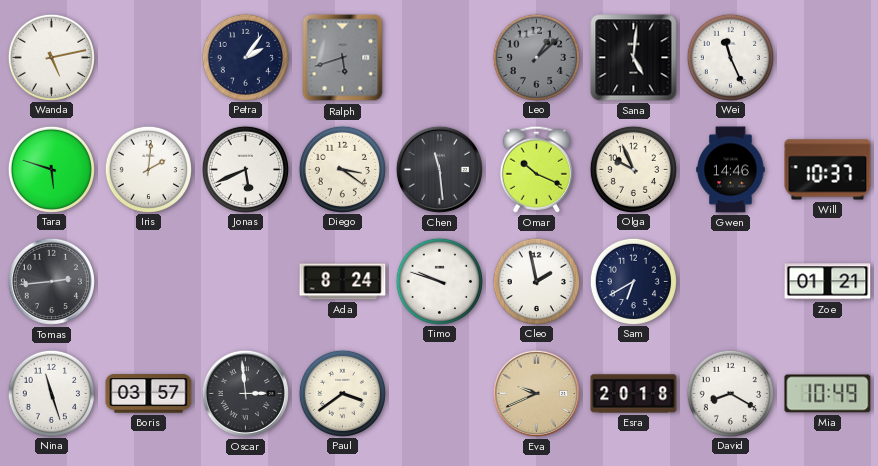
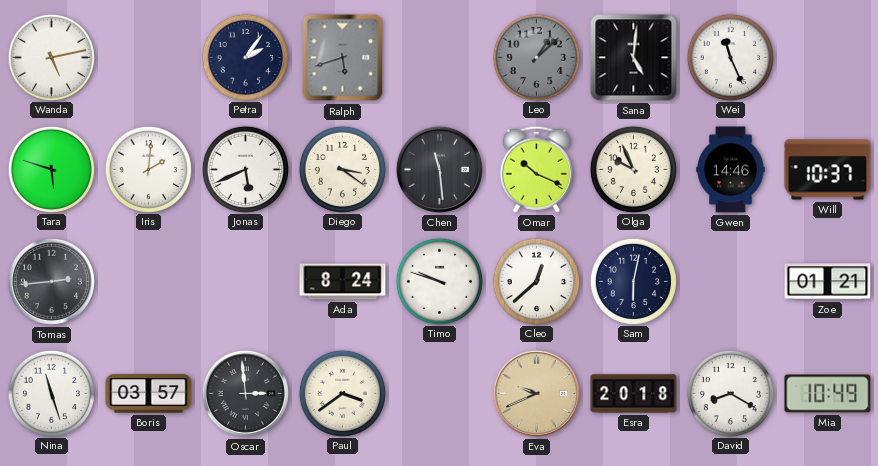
Cleo: 1:58 -> 12:38 (536, 281)
Sam: 6:40 -> 6:02 (633, 281)
